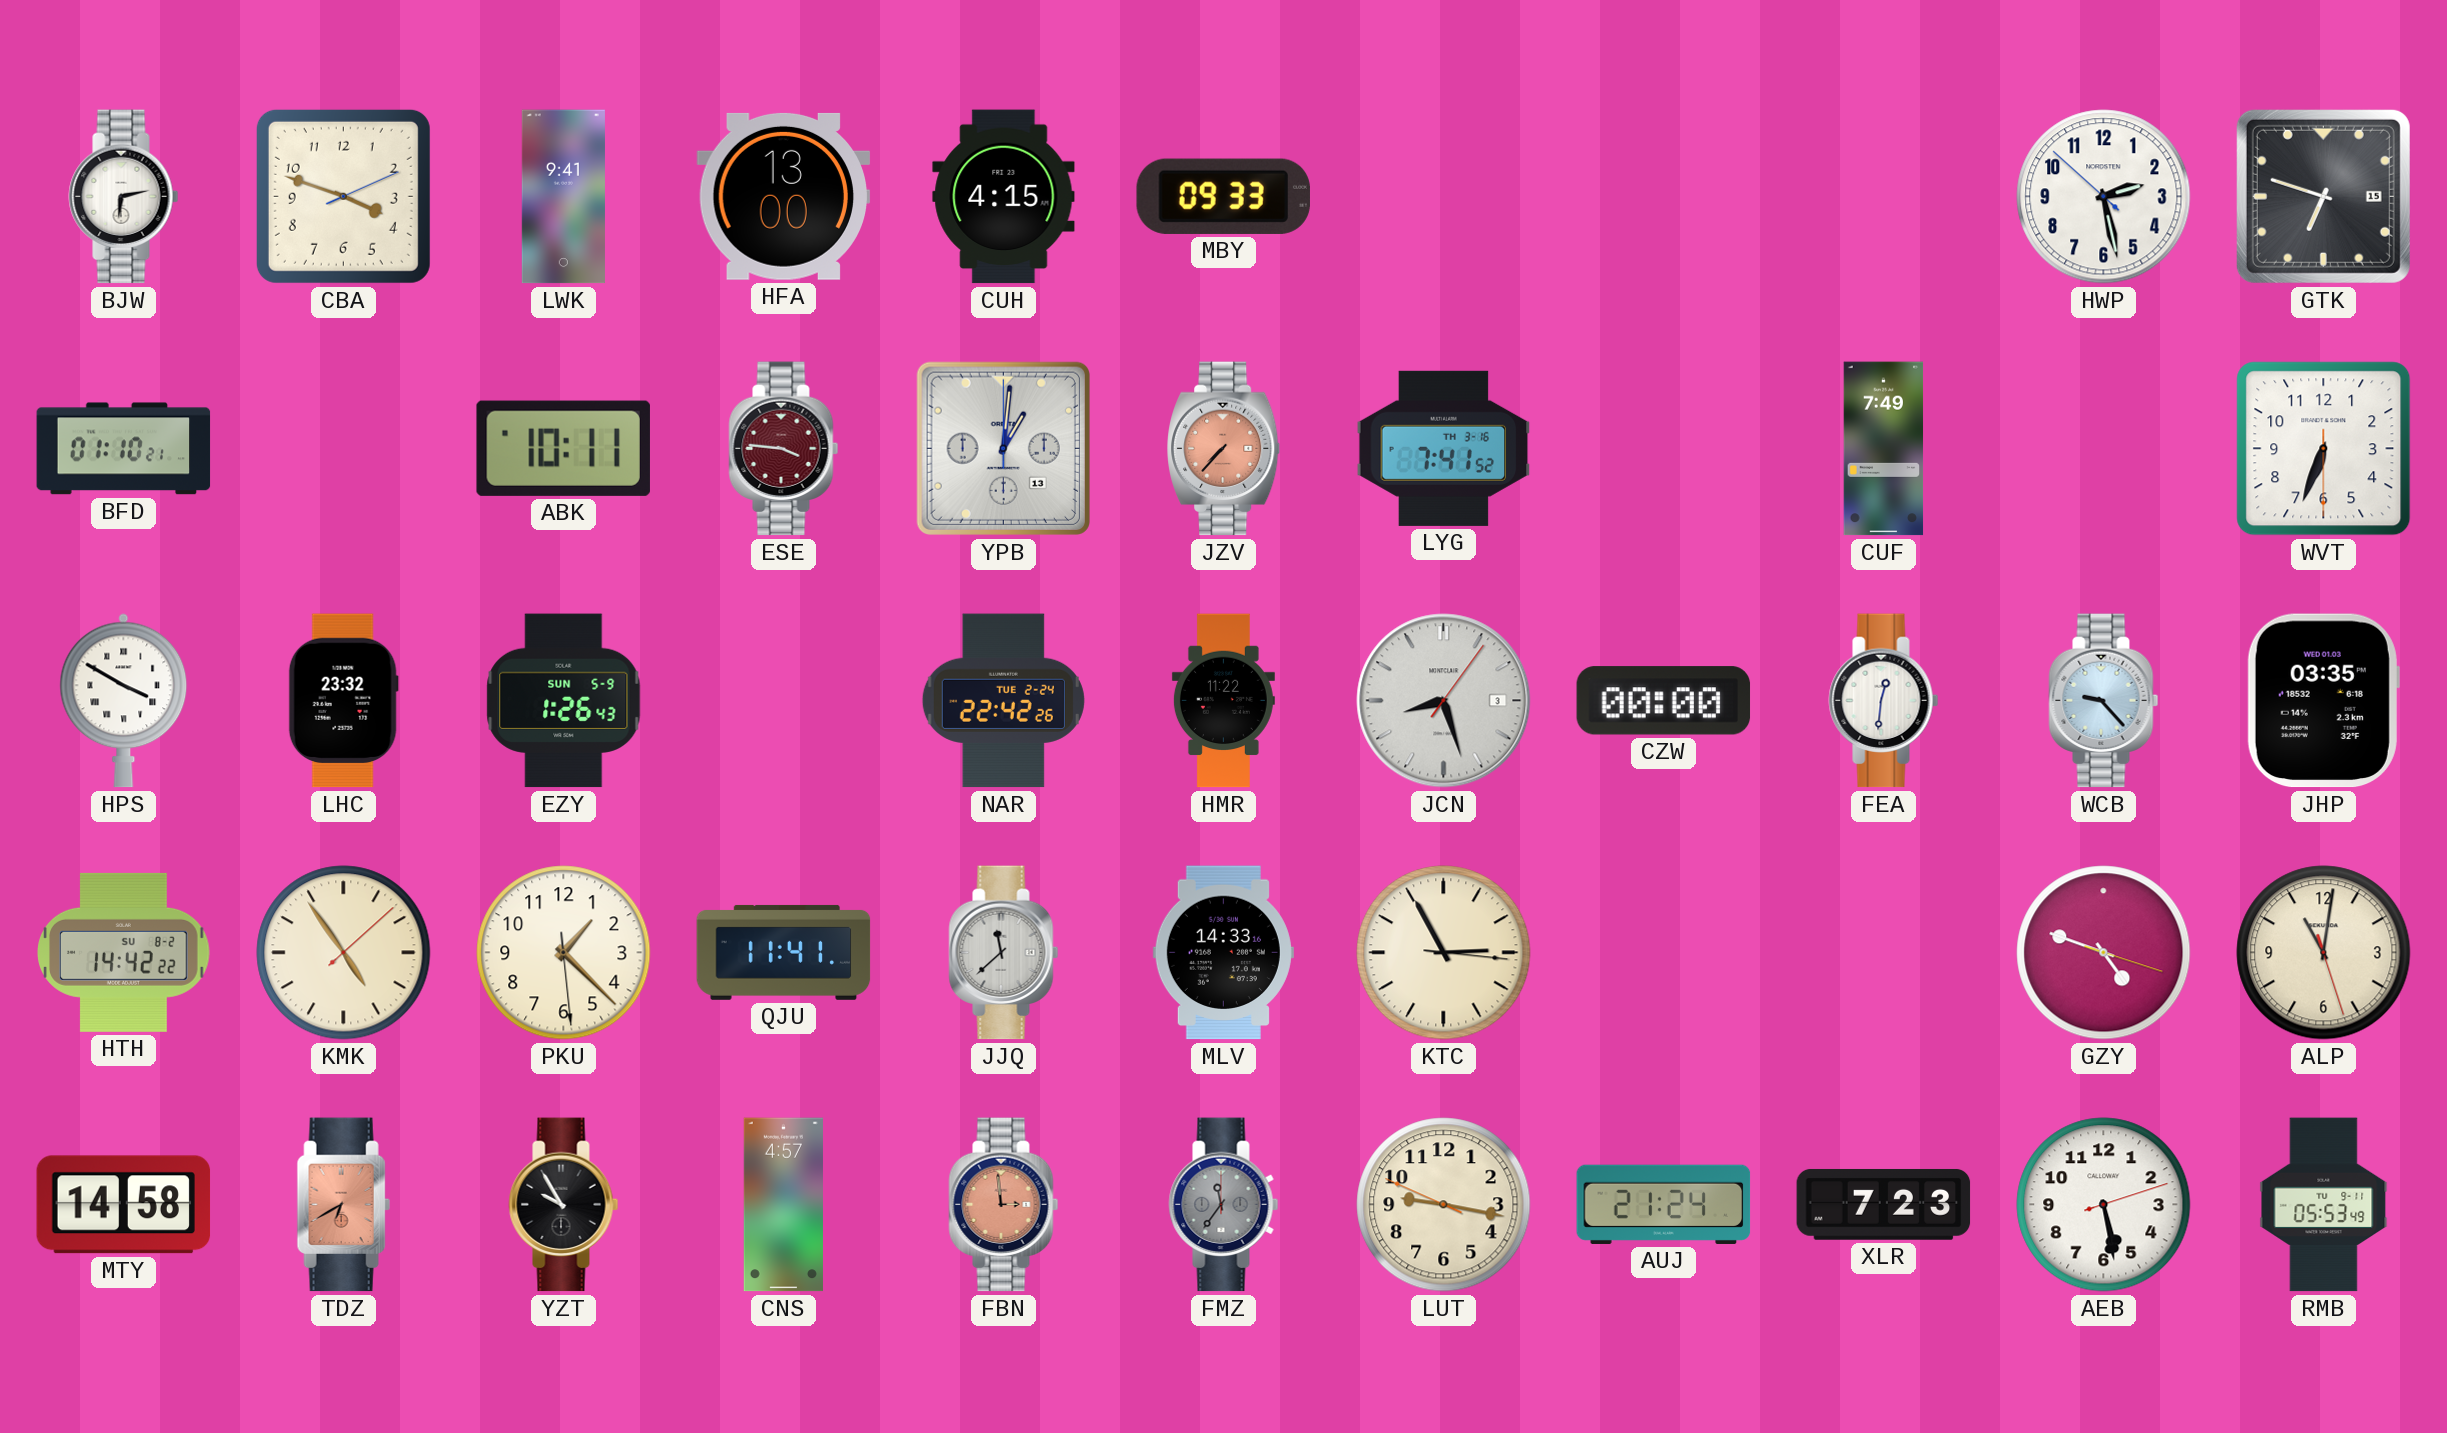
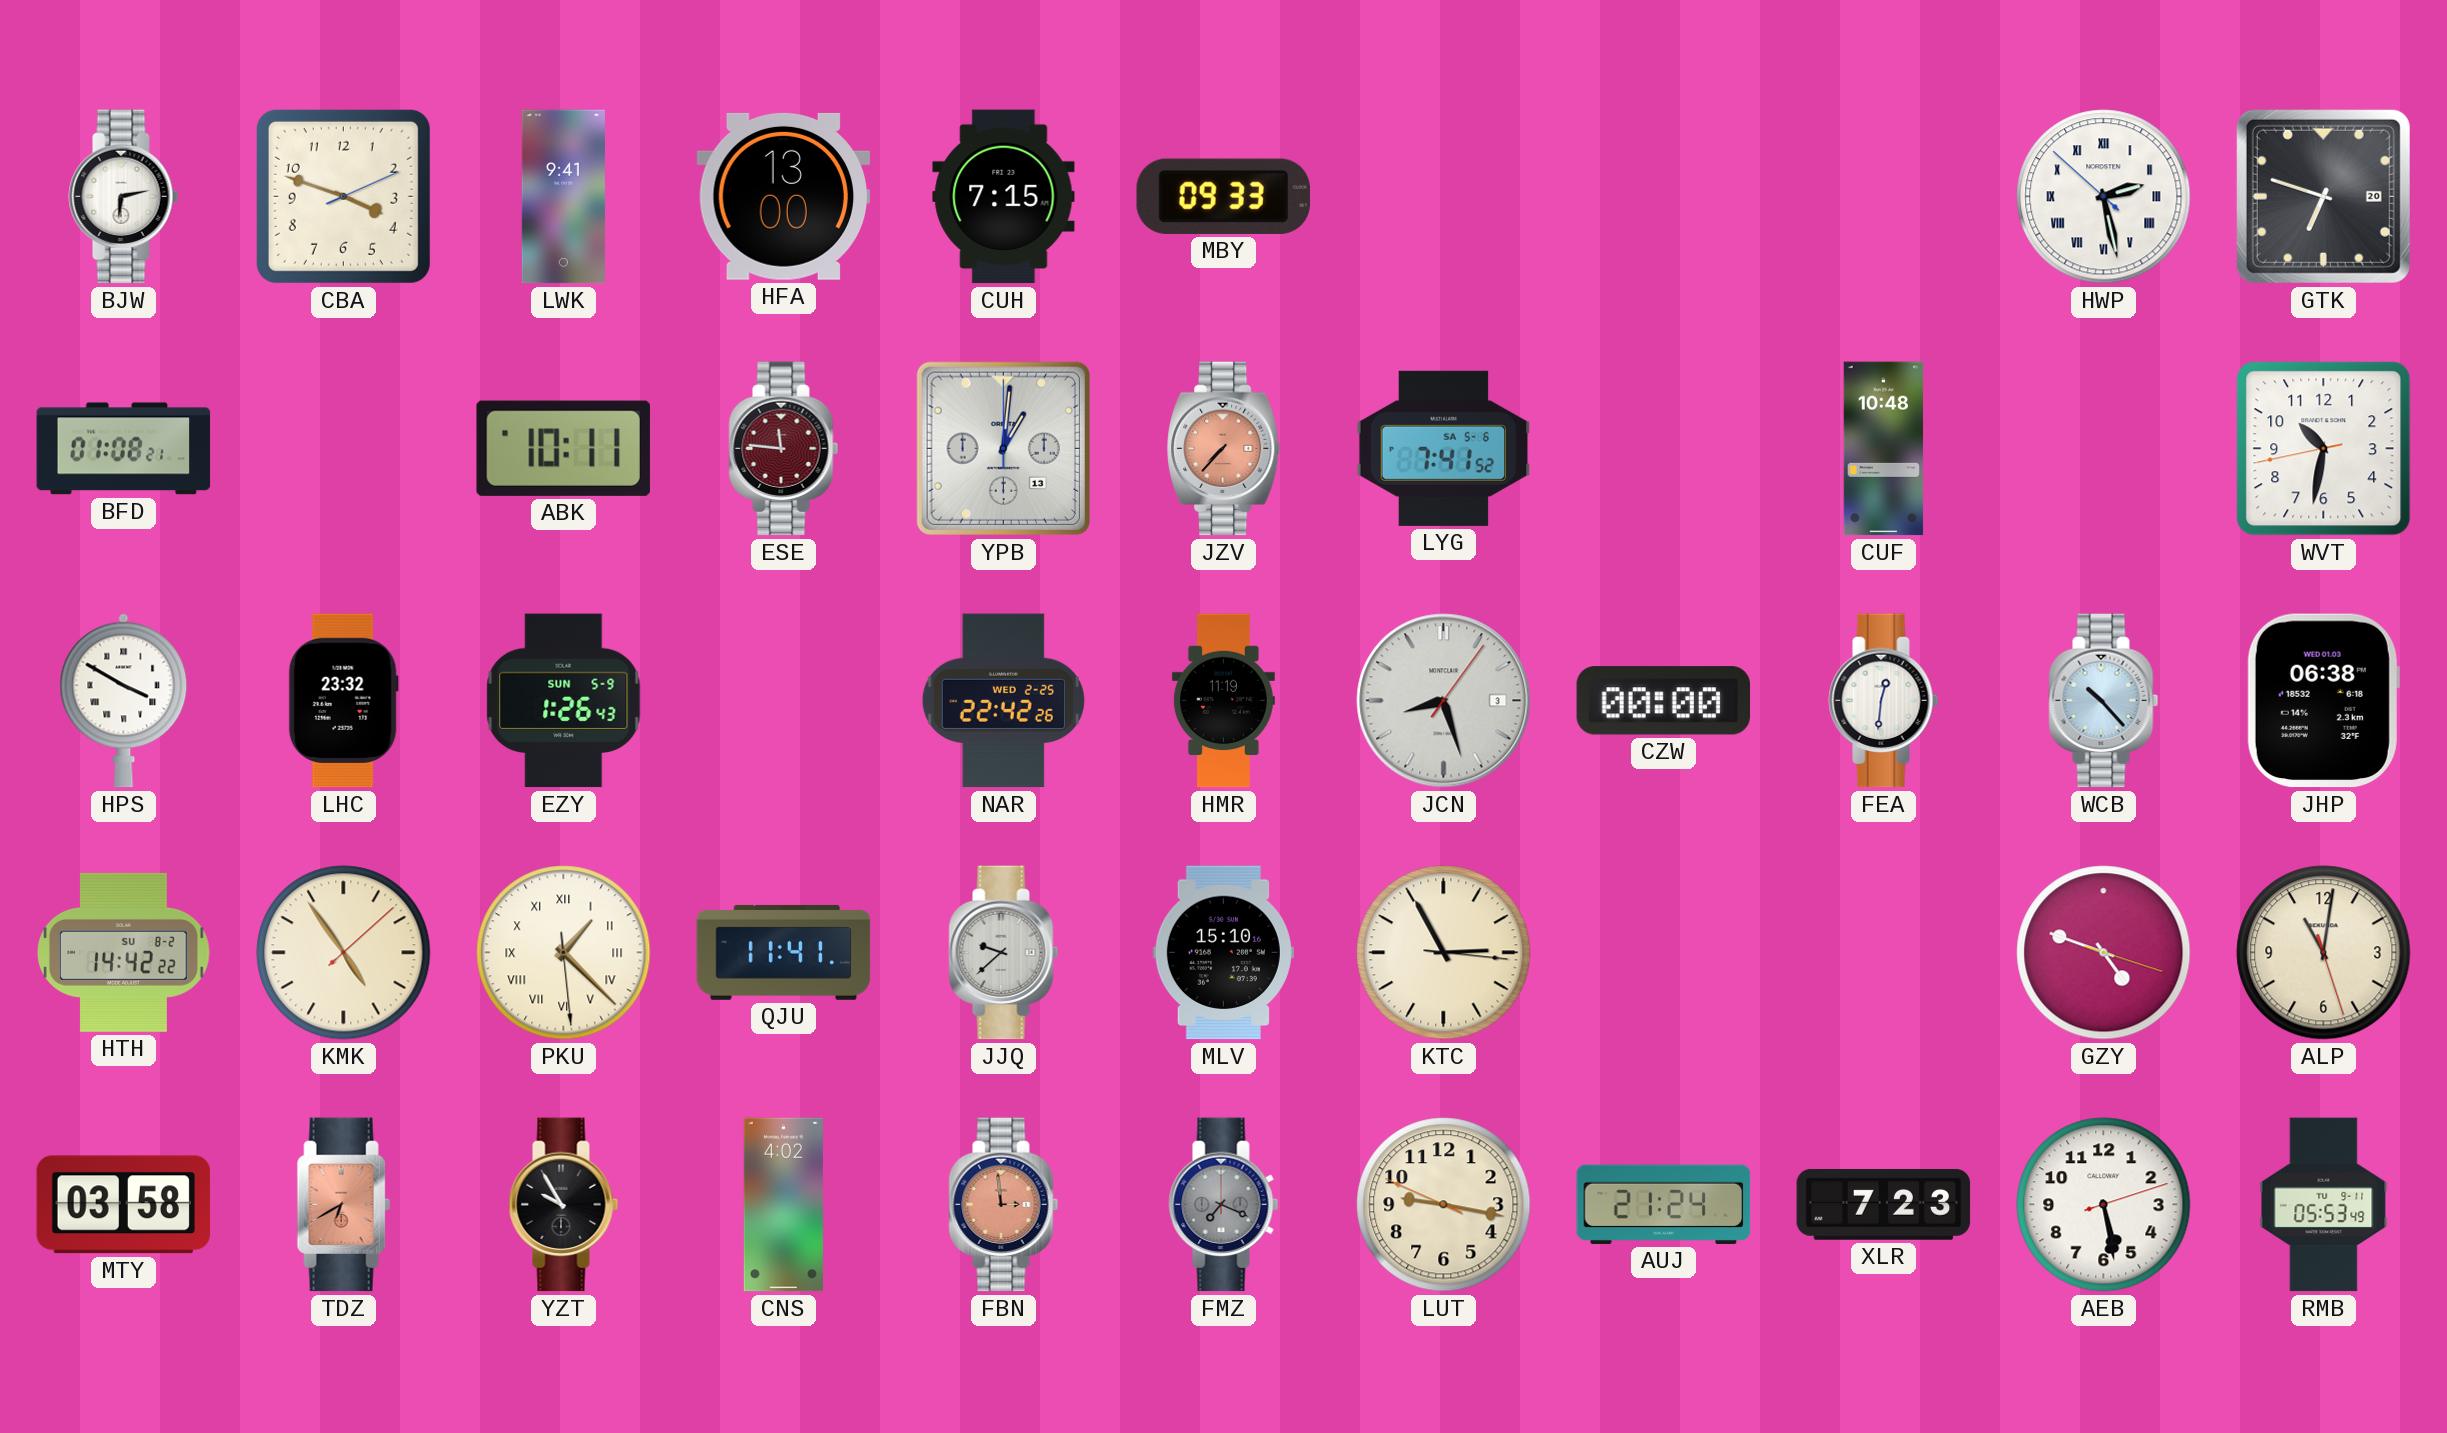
CUH: 4:15 -> 7:15 (1004, 197)
HWP numerals: Arabic -> Roman (2104, 197)
GTK date: 15 -> 20 (2323, 196)
BFD: 01:10 -> 01:08 (124, 449)
ESE: 3:46 -> 11:46 (784, 449)
LYG date: TH 3-16 -> SA 5-6 (1444, 448)
CUF: 7:49 -> 10:48 (1884, 449)
WVT: 6:33 -> 10:31 (2324, 449)
NAR date: TUE 2-24 -> WED 2-25 (1003, 701)
HMR: 11:22 -> 11:19 (1223, 701)
WCB: 9:23 -> 10:23 (2104, 701)
JHP: 03:35 -> 06:38 (2323, 701)
PKU numerals: Arabic -> Roman (564, 953)
JJQ: 11:38 -> 9:38 (1004, 953)
MLV: 14:33 -> 15:10 (1223, 953)
MTY: 14:58 -> 03:58 (124, 1205)
CNS: 4:57 -> 4:02 (783, 1205)
FMZ: 11:36 -> 7:19 (1224, 1205)
